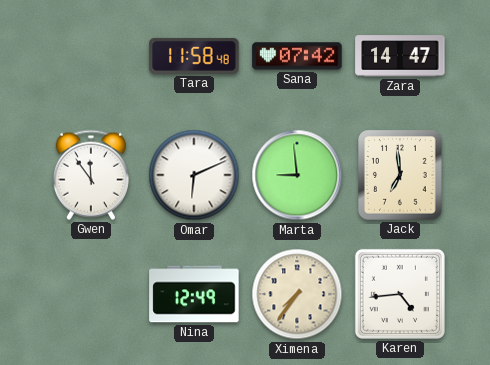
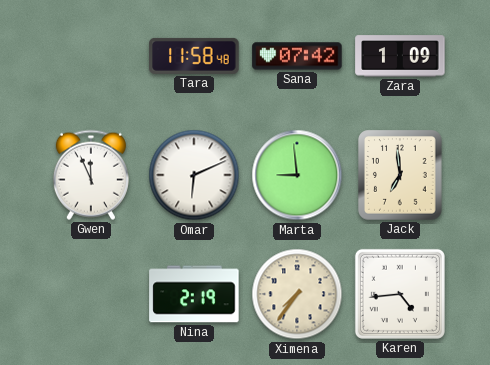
Zara: 14:47 -> 1:09 (400, 56)
Gwen: 11:54 -> 11:56 (91, 175)
Nina: 12:49 -> 2:19 (194, 294)
